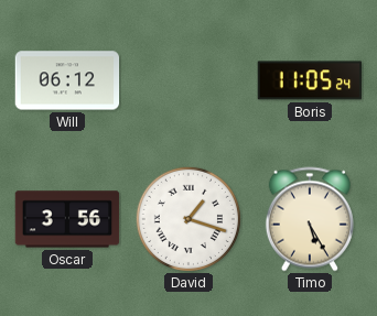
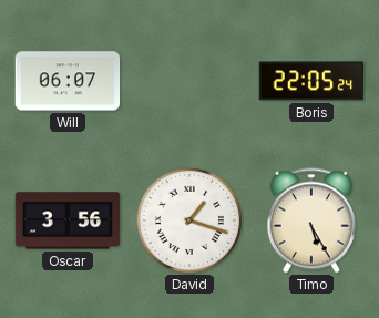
Will: 06:12 -> 06:07 (68, 81)
Boris: 11:05 -> 22:05 (311, 81)
